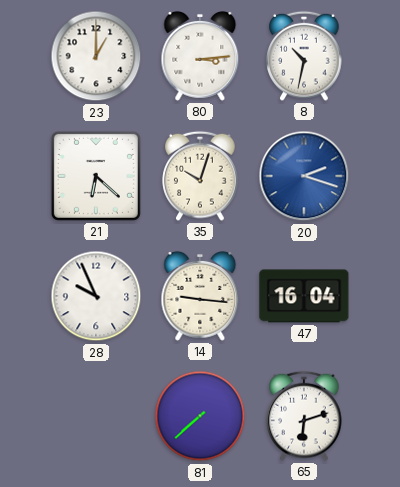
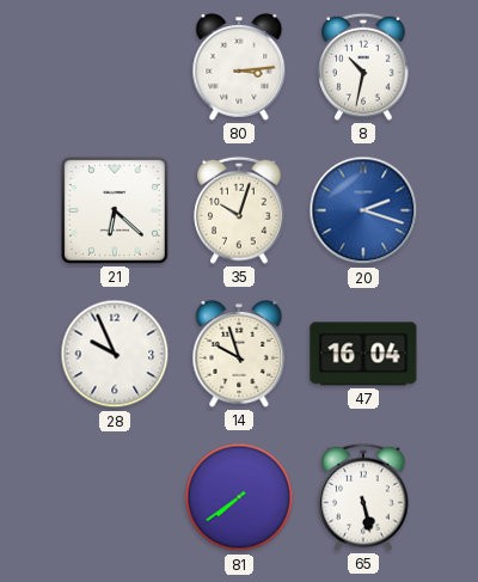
23: 1:00 -> none (96, 56)
14: 9:16 -> 9:57 (239, 354)
81: 7:38 -> 7:39 (239, 497)
65: 6:12 -> 5:28 (363, 497)
